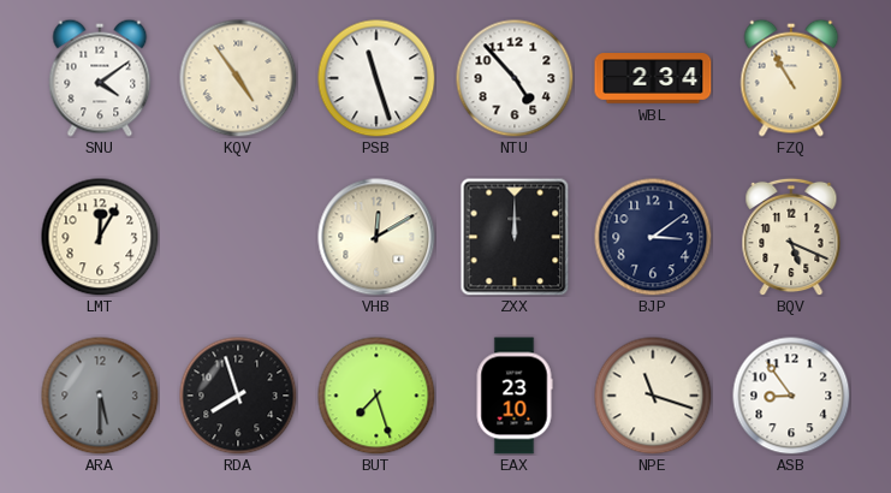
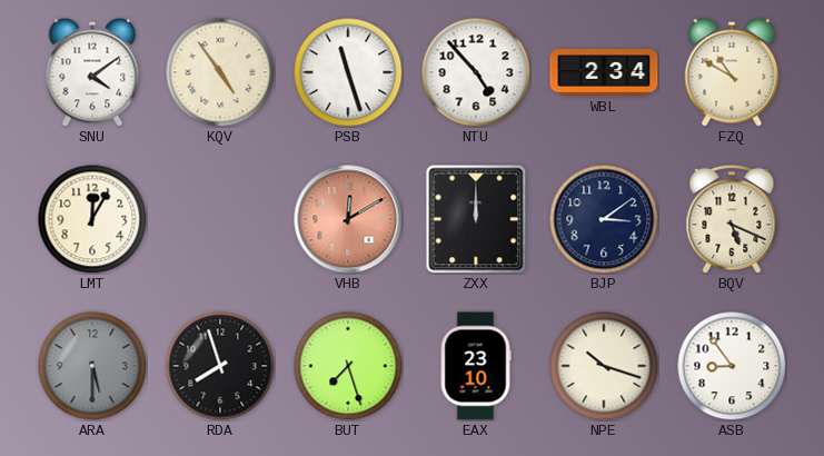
FZQ: 10:55 -> 10:50 (732, 72)
VHB dial: cream -> salmon (348, 219)
NPE: 11:18 -> 10:18 (604, 366)
